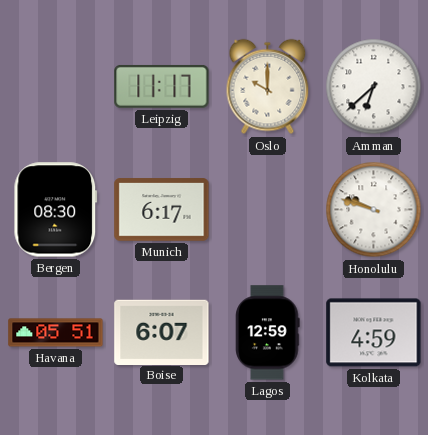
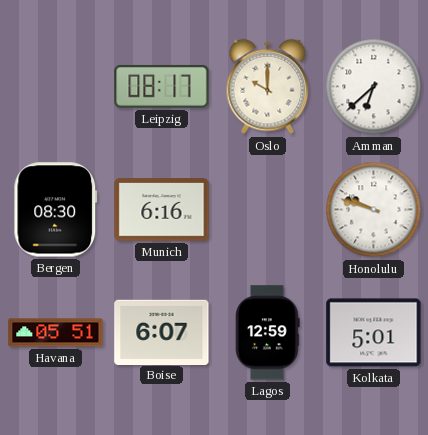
Leipzig: 11:17 -> 08:17 (162, 86)
Munich: 6:17 -> 6:16 (162, 210)
Kolkata: 4:59 -> 5:01 (374, 333)
